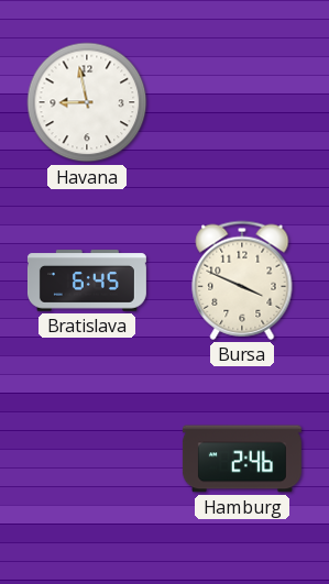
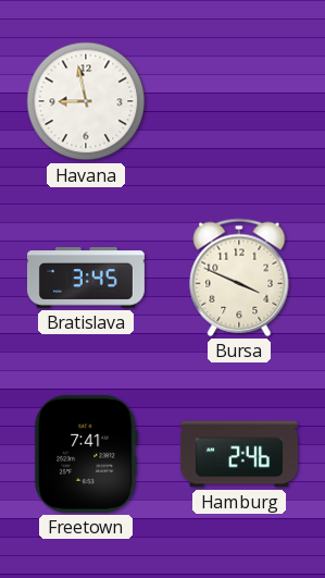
Bratislava: 6:45 -> 3:45 (86, 278)
Freetown: none -> 7:41 (86, 454)
